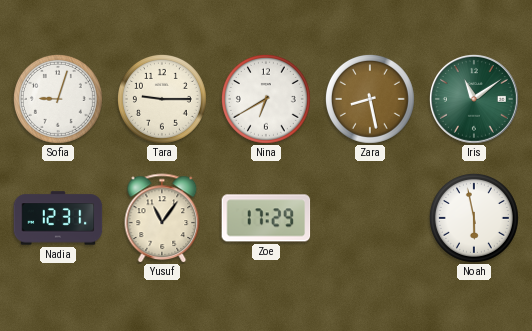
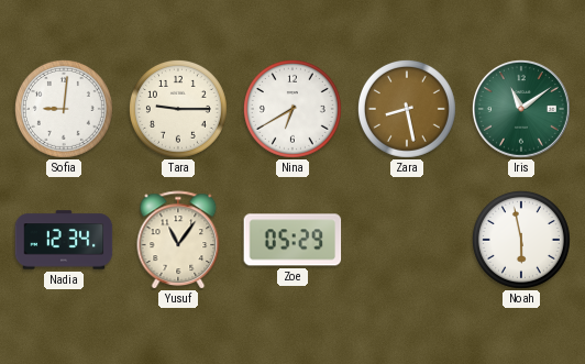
Sofia: 9:03 -> 9:01 (64, 109)
Nadia: 12:31 -> 12:34 (64, 240)
Zoe: 17:29 -> 05:29 (292, 240)
